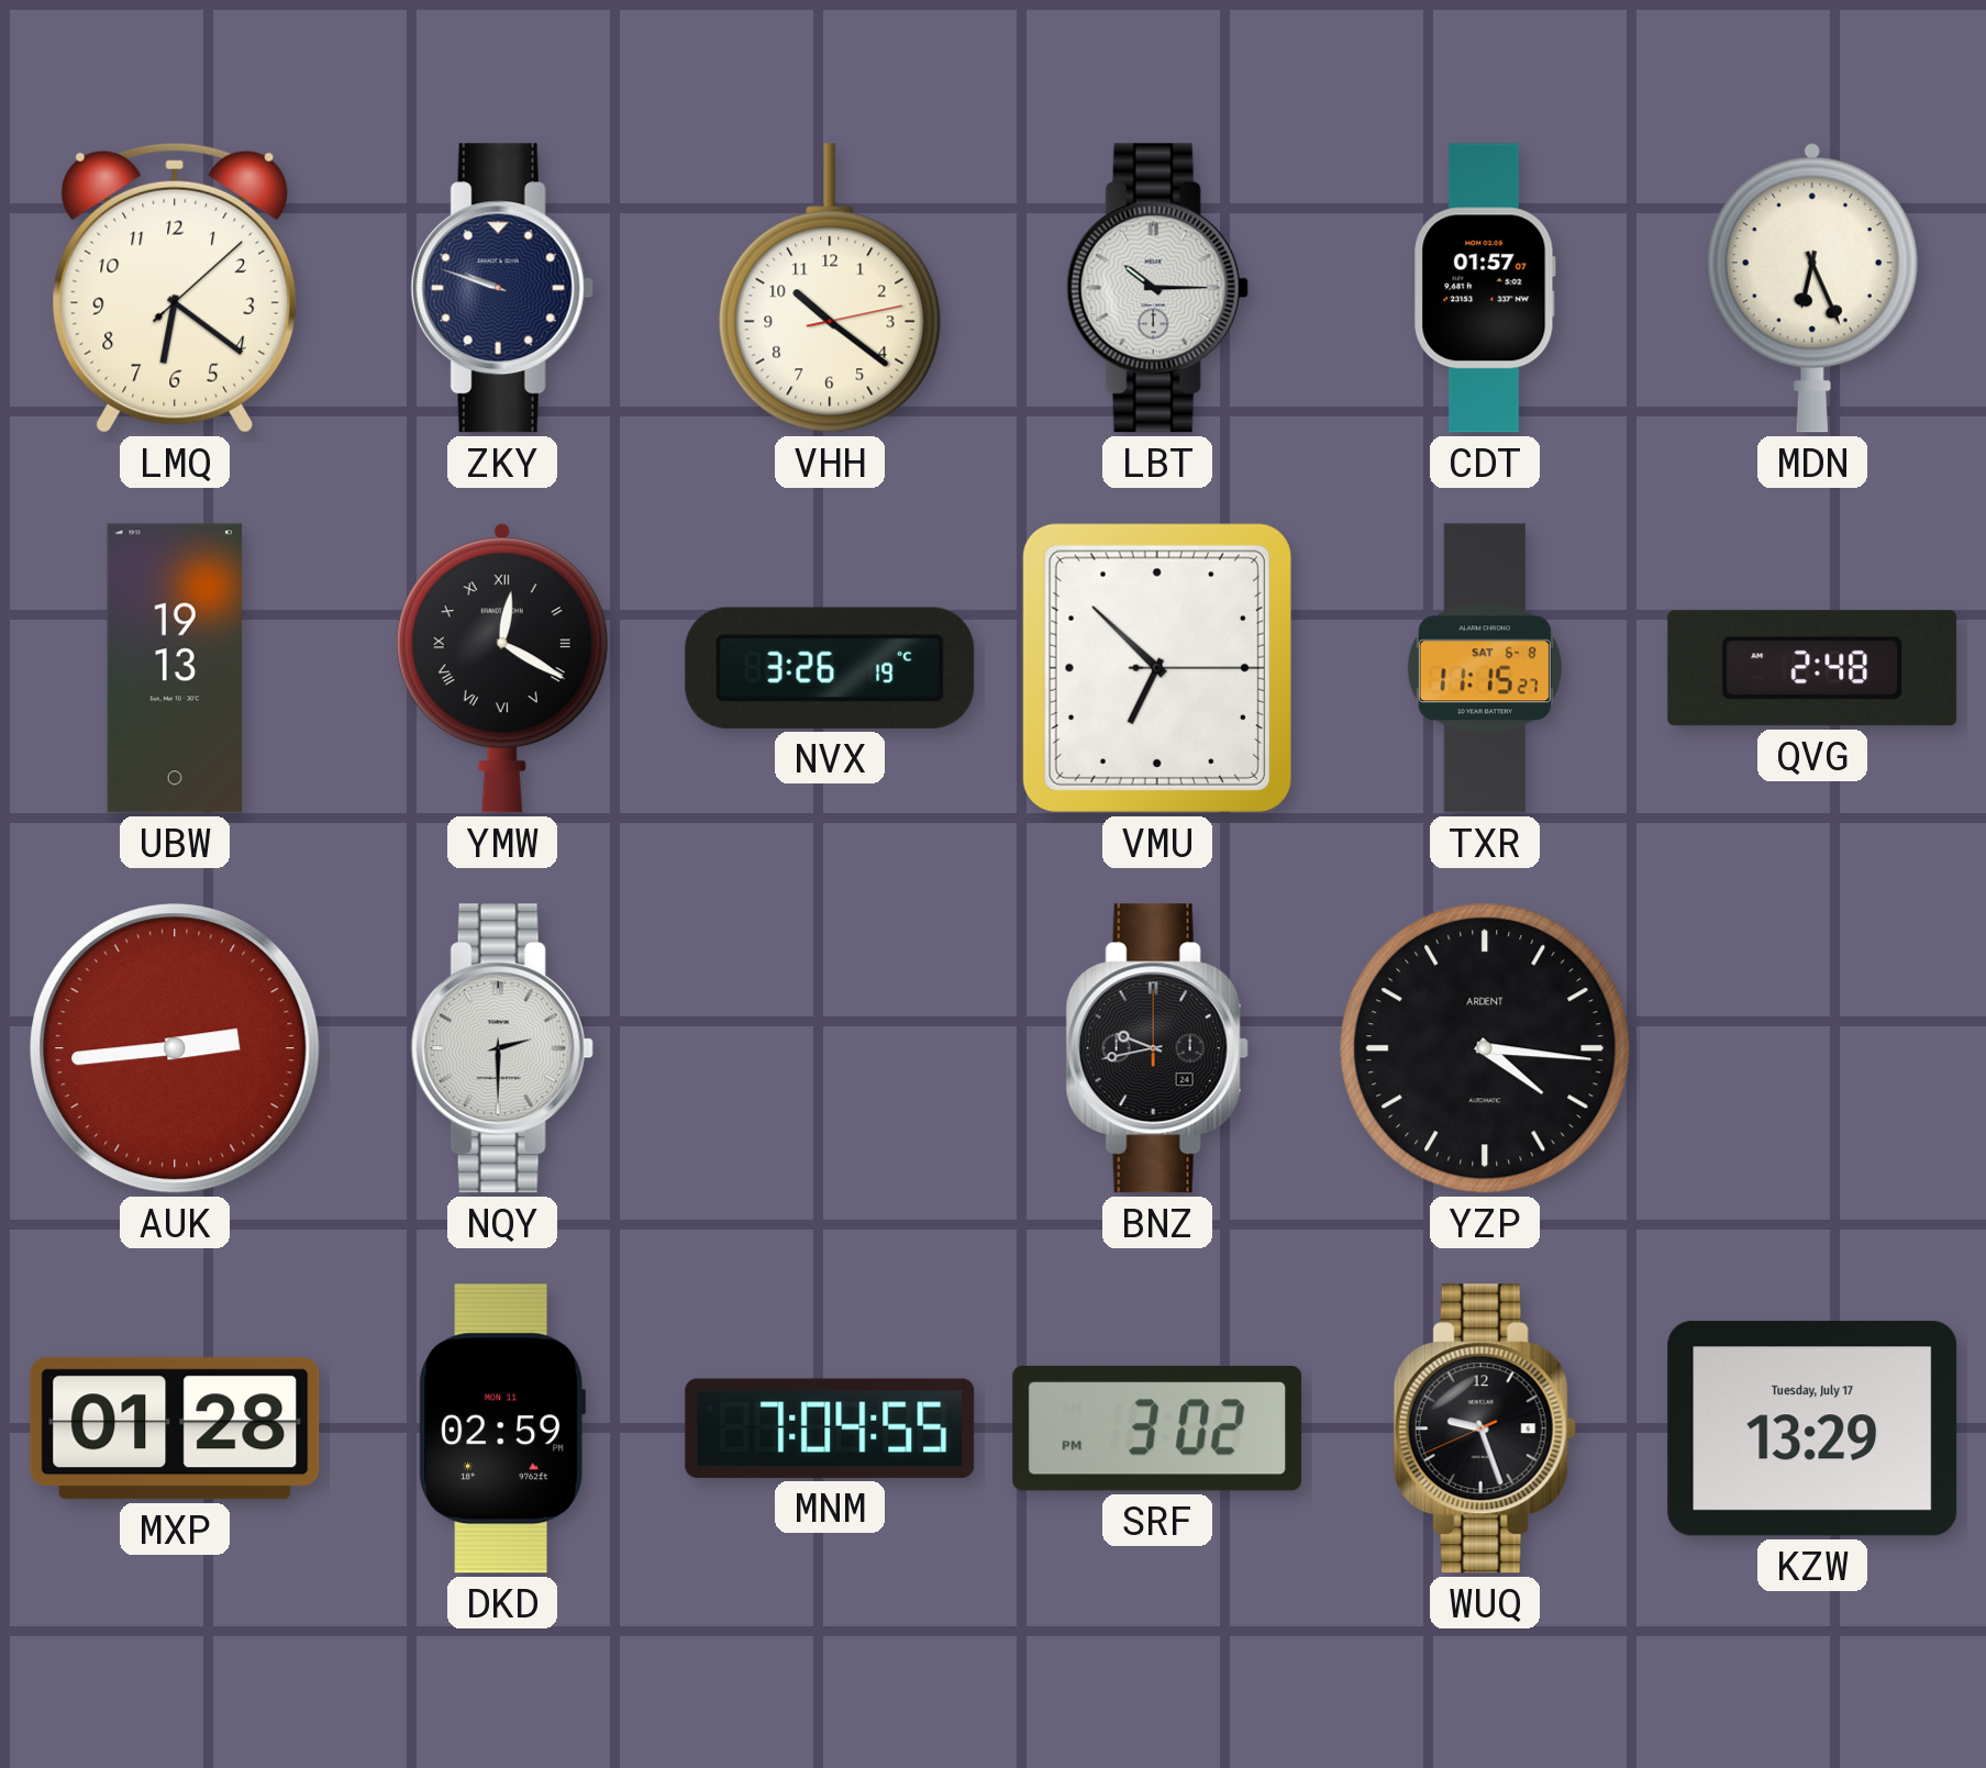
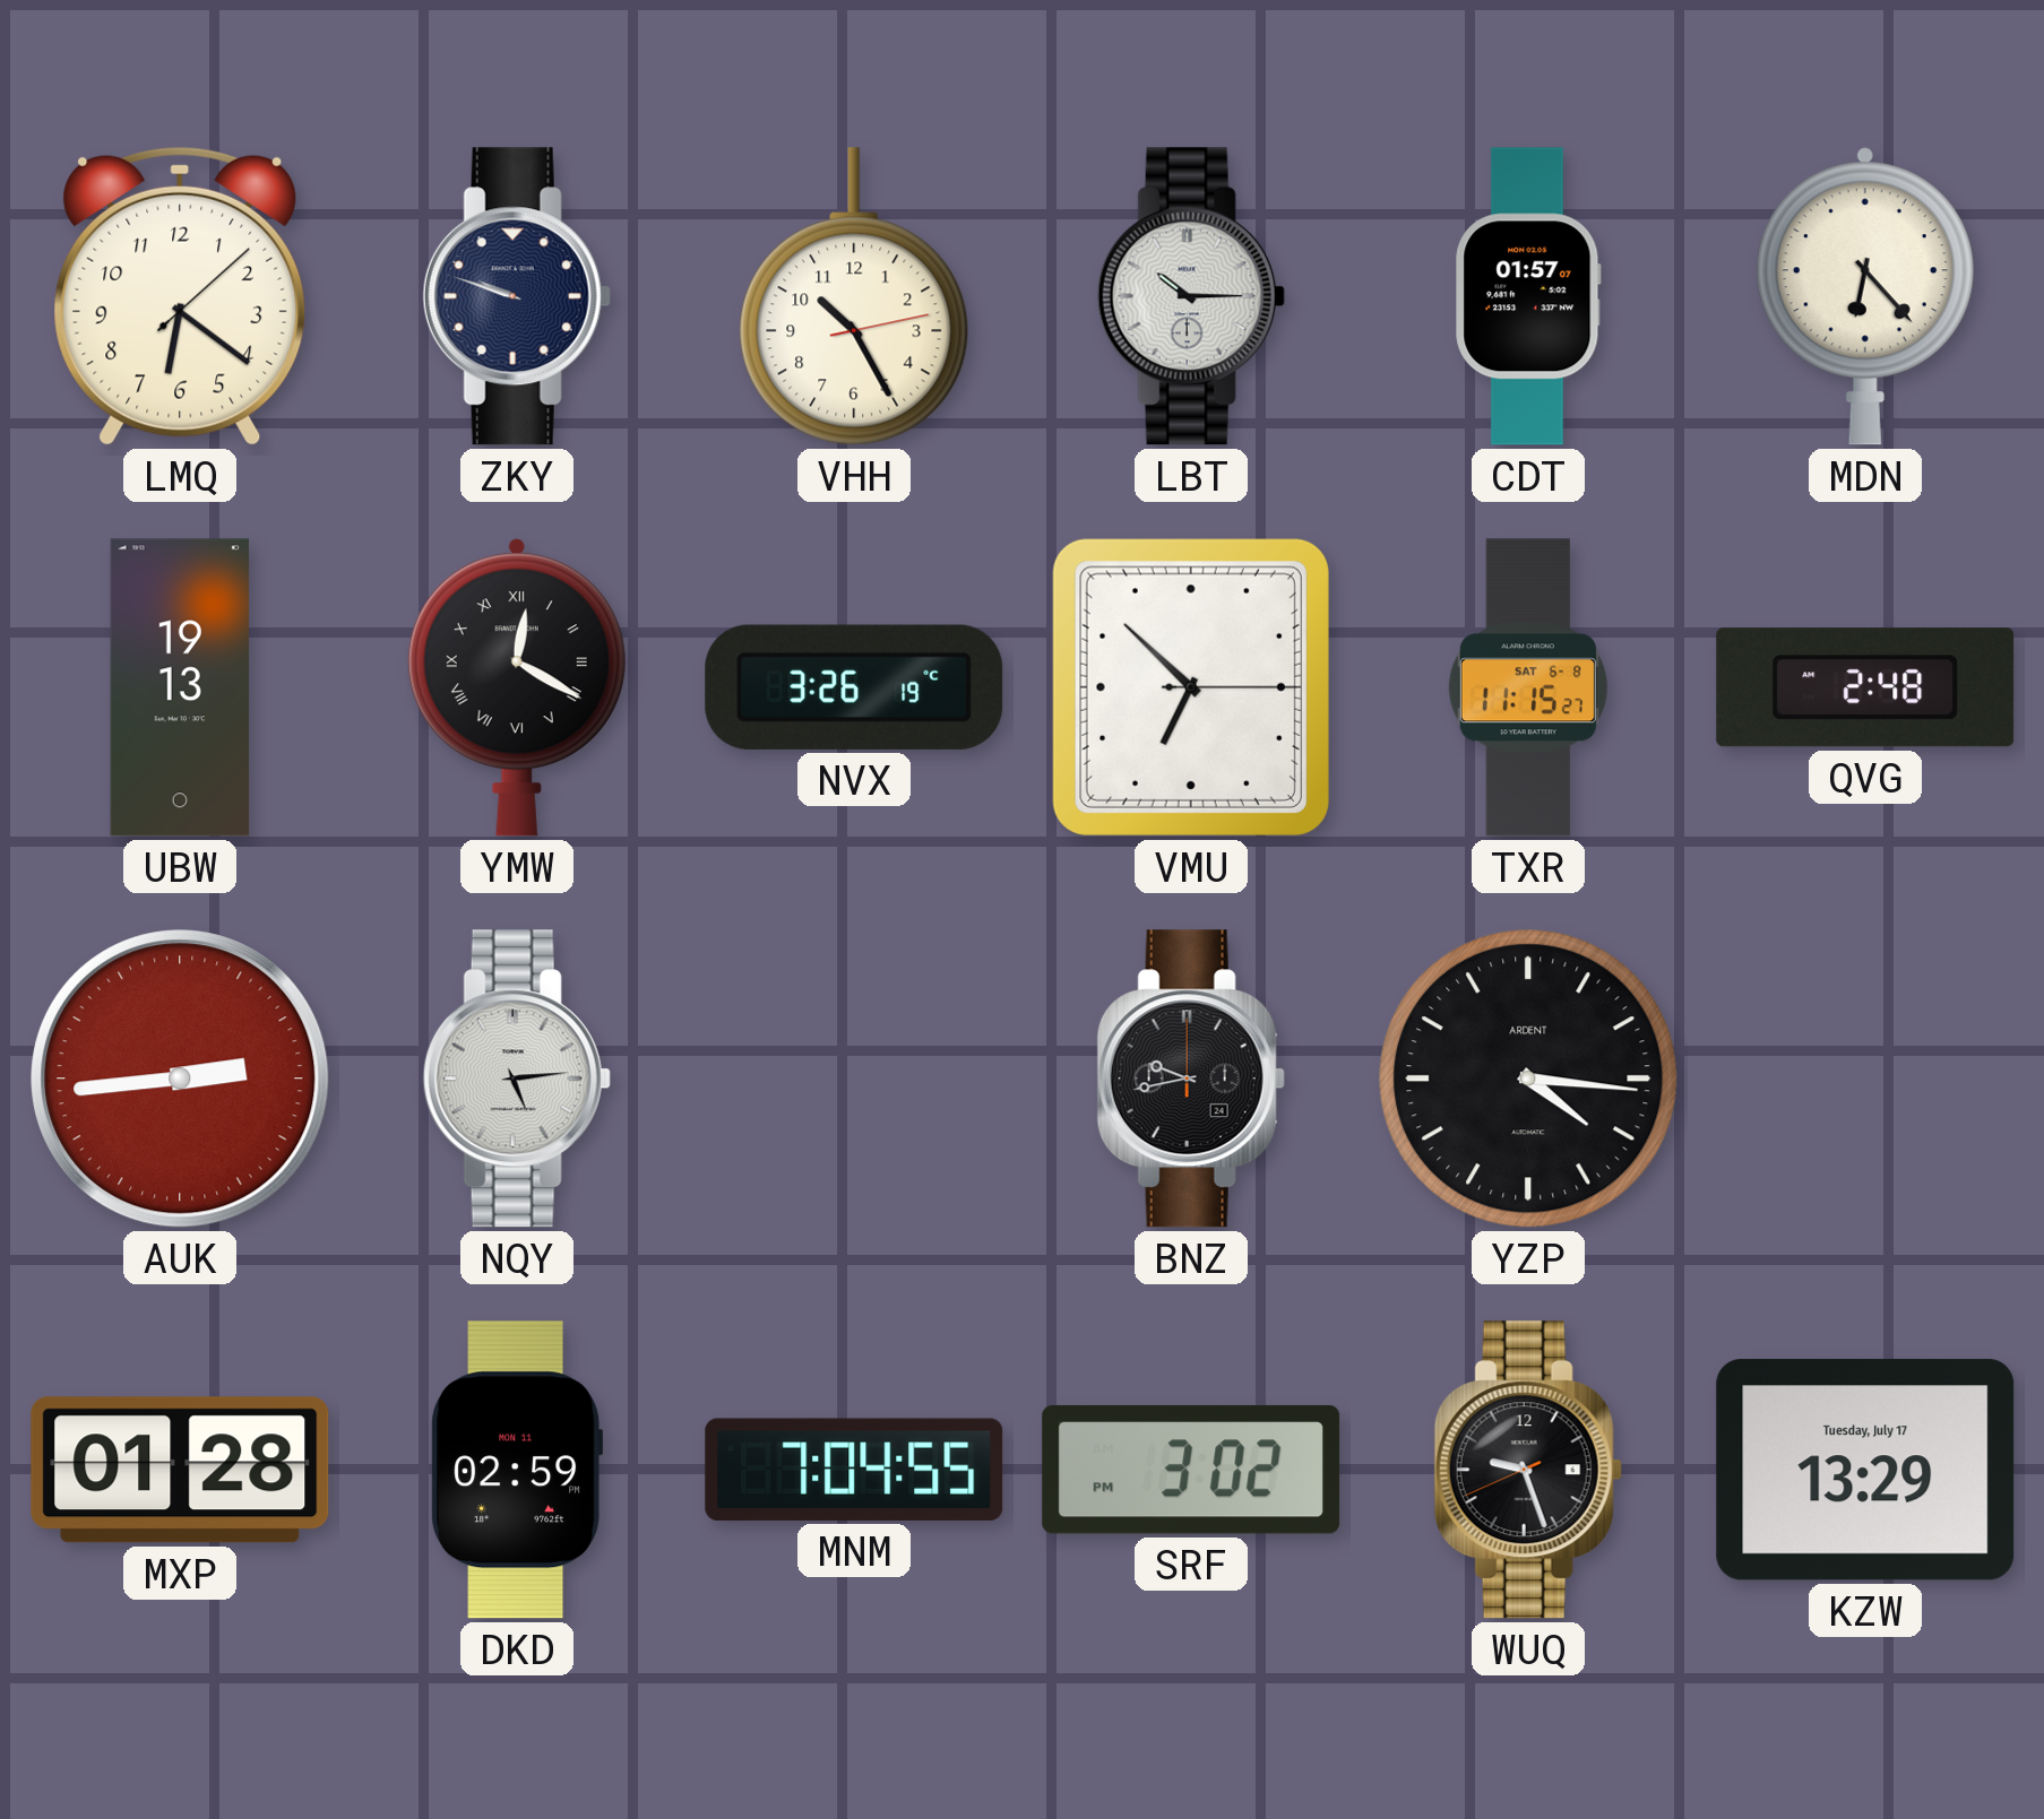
VHH: 10:21 -> 10:25 (854, 296)
MDN: 6:26 -> 6:23 (1865, 296)
NQY: 2:30 -> 5:14 (517, 1079)
